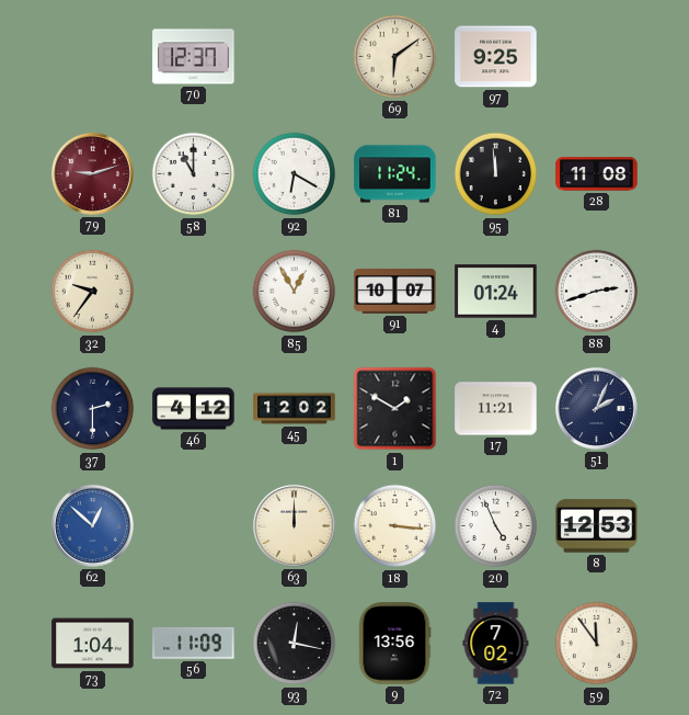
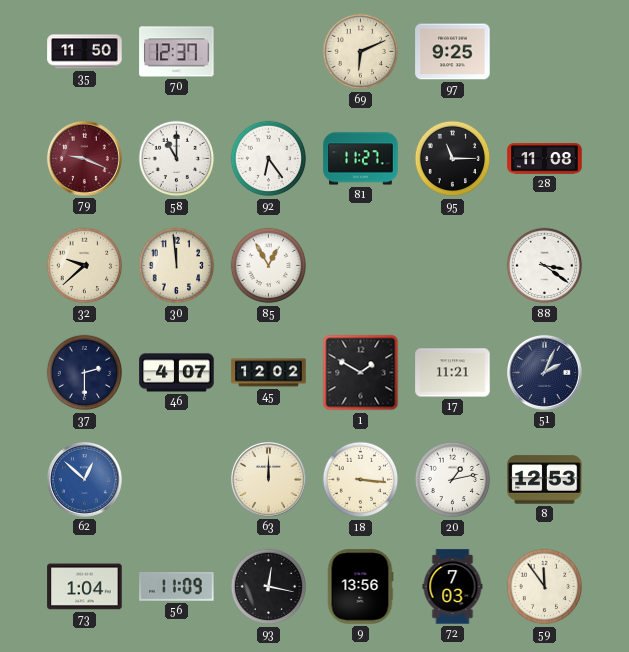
35: none -> 11:50 (85, 52)
69: 6:09 -> 6:11 (361, 52)
79: 9:12 -> 9:19 (84, 158)
92: 6:20 -> 6:24 (269, 159)
81: 11:24 -> 11:27 (361, 159)
95: 11:59 -> 11:15 (453, 159)
32: 9:36 -> 9:38 (85, 266)
30: none -> 11:59 (177, 266)
91: 10:07 -> none (395, 291)
4: 01:24 -> none (496, 292)
88: 2:42 -> 3:21 (545, 266)
46: 4:12 -> 4:07 (177, 373)
20: 4:56 -> 1:13 (453, 480)
72: 7:02 -> 7:03 (453, 587)
